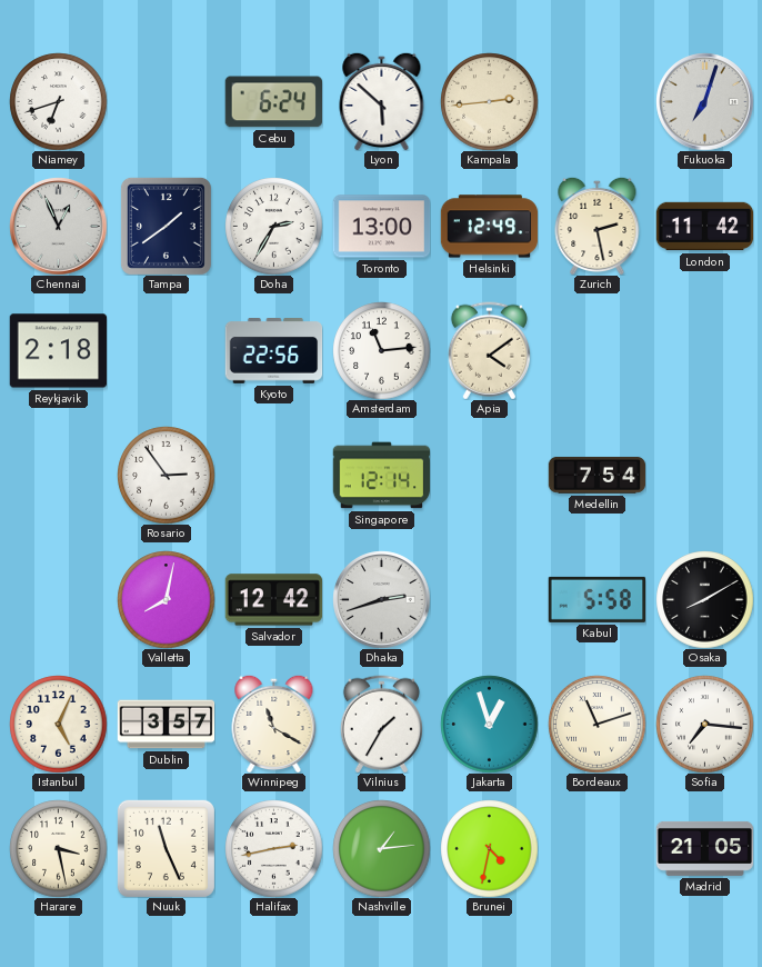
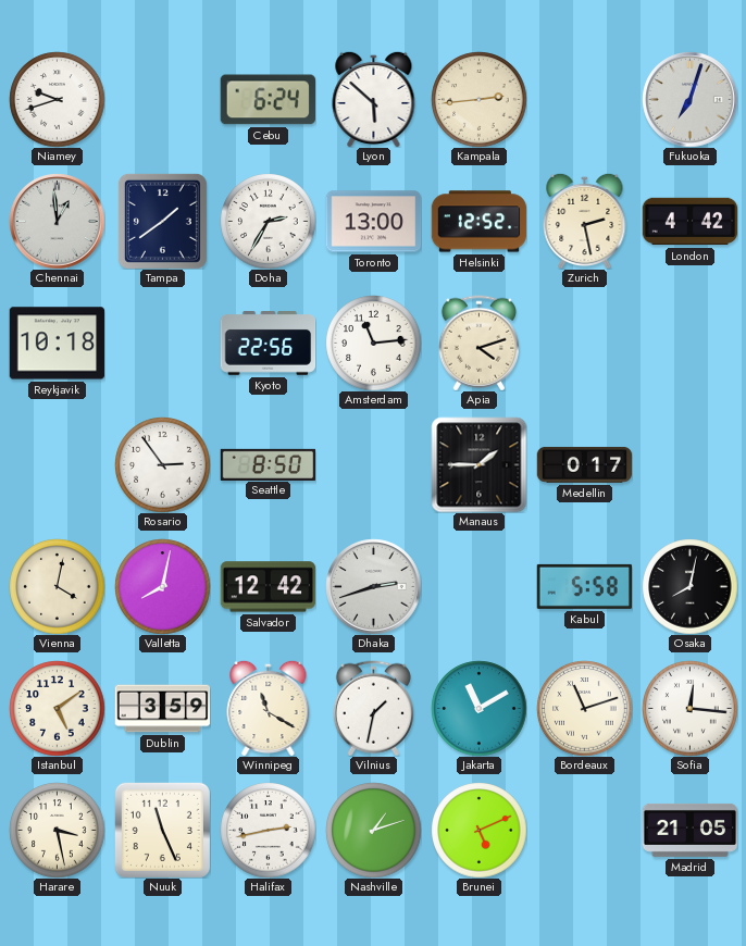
Niamey: 6:42 -> 9:42 (57, 99)
Chennai: 12:56 -> 12:59 (57, 221)
Helsinki: 12:49 -> 12:52 (478, 222)
London: 11:42 -> 4:42 (689, 222)
Reykjavik: 2:18 -> 10:18 (57, 344)
Apia: 4:09 -> 4:12 (478, 343)
Seattle: none -> 8:50 (268, 464)
Singapore: 12:14 -> none (381, 476)
Manaus: none -> 1:45 (478, 464)
Medellin: 7:54 -> 0:17 (584, 464)
Vienna: none -> 4:02 (57, 586)
Osaka: 8:10 -> 8:02 (689, 586)
Istanbul: 5:04 -> 5:09 (57, 708)
Dublin: 3:57 -> 3:59 (162, 709)
Vilnius: 1:35 -> 1:32 (373, 708)
Jakarta: 12:57 -> 11:10 (478, 708)
Sofia: 7:16 -> 12:16 (689, 708)
Nashville: 1:14 -> 1:12 (373, 830)
Brunei: 4:32 -> 5:11 (478, 830)
